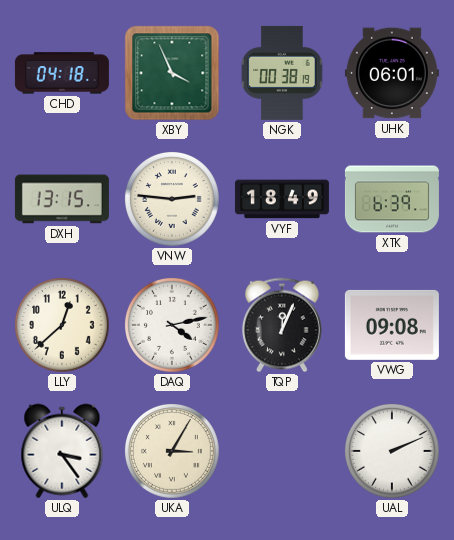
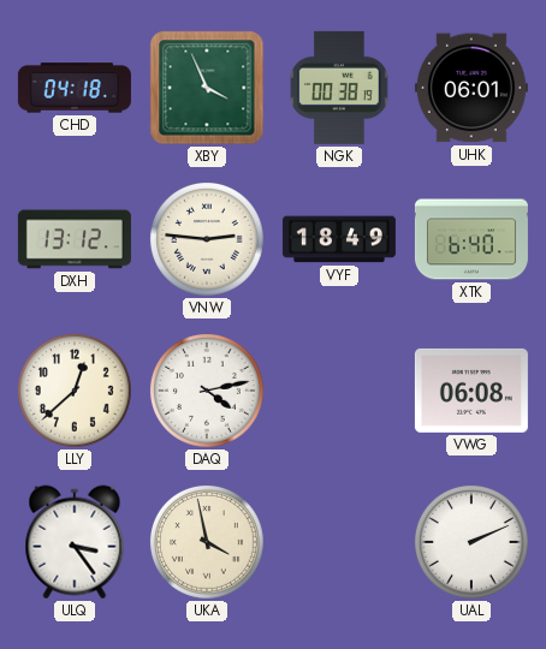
DXH: 13:15 -> 13:12 (75, 239)
XTK: 6:39 -> 6:40 (471, 239)
TQP: 12:04 -> none (283, 325)
VWG: 09:08 -> 06:08 (471, 391)
UKA: 3:05 -> 3:58 (208, 543)
